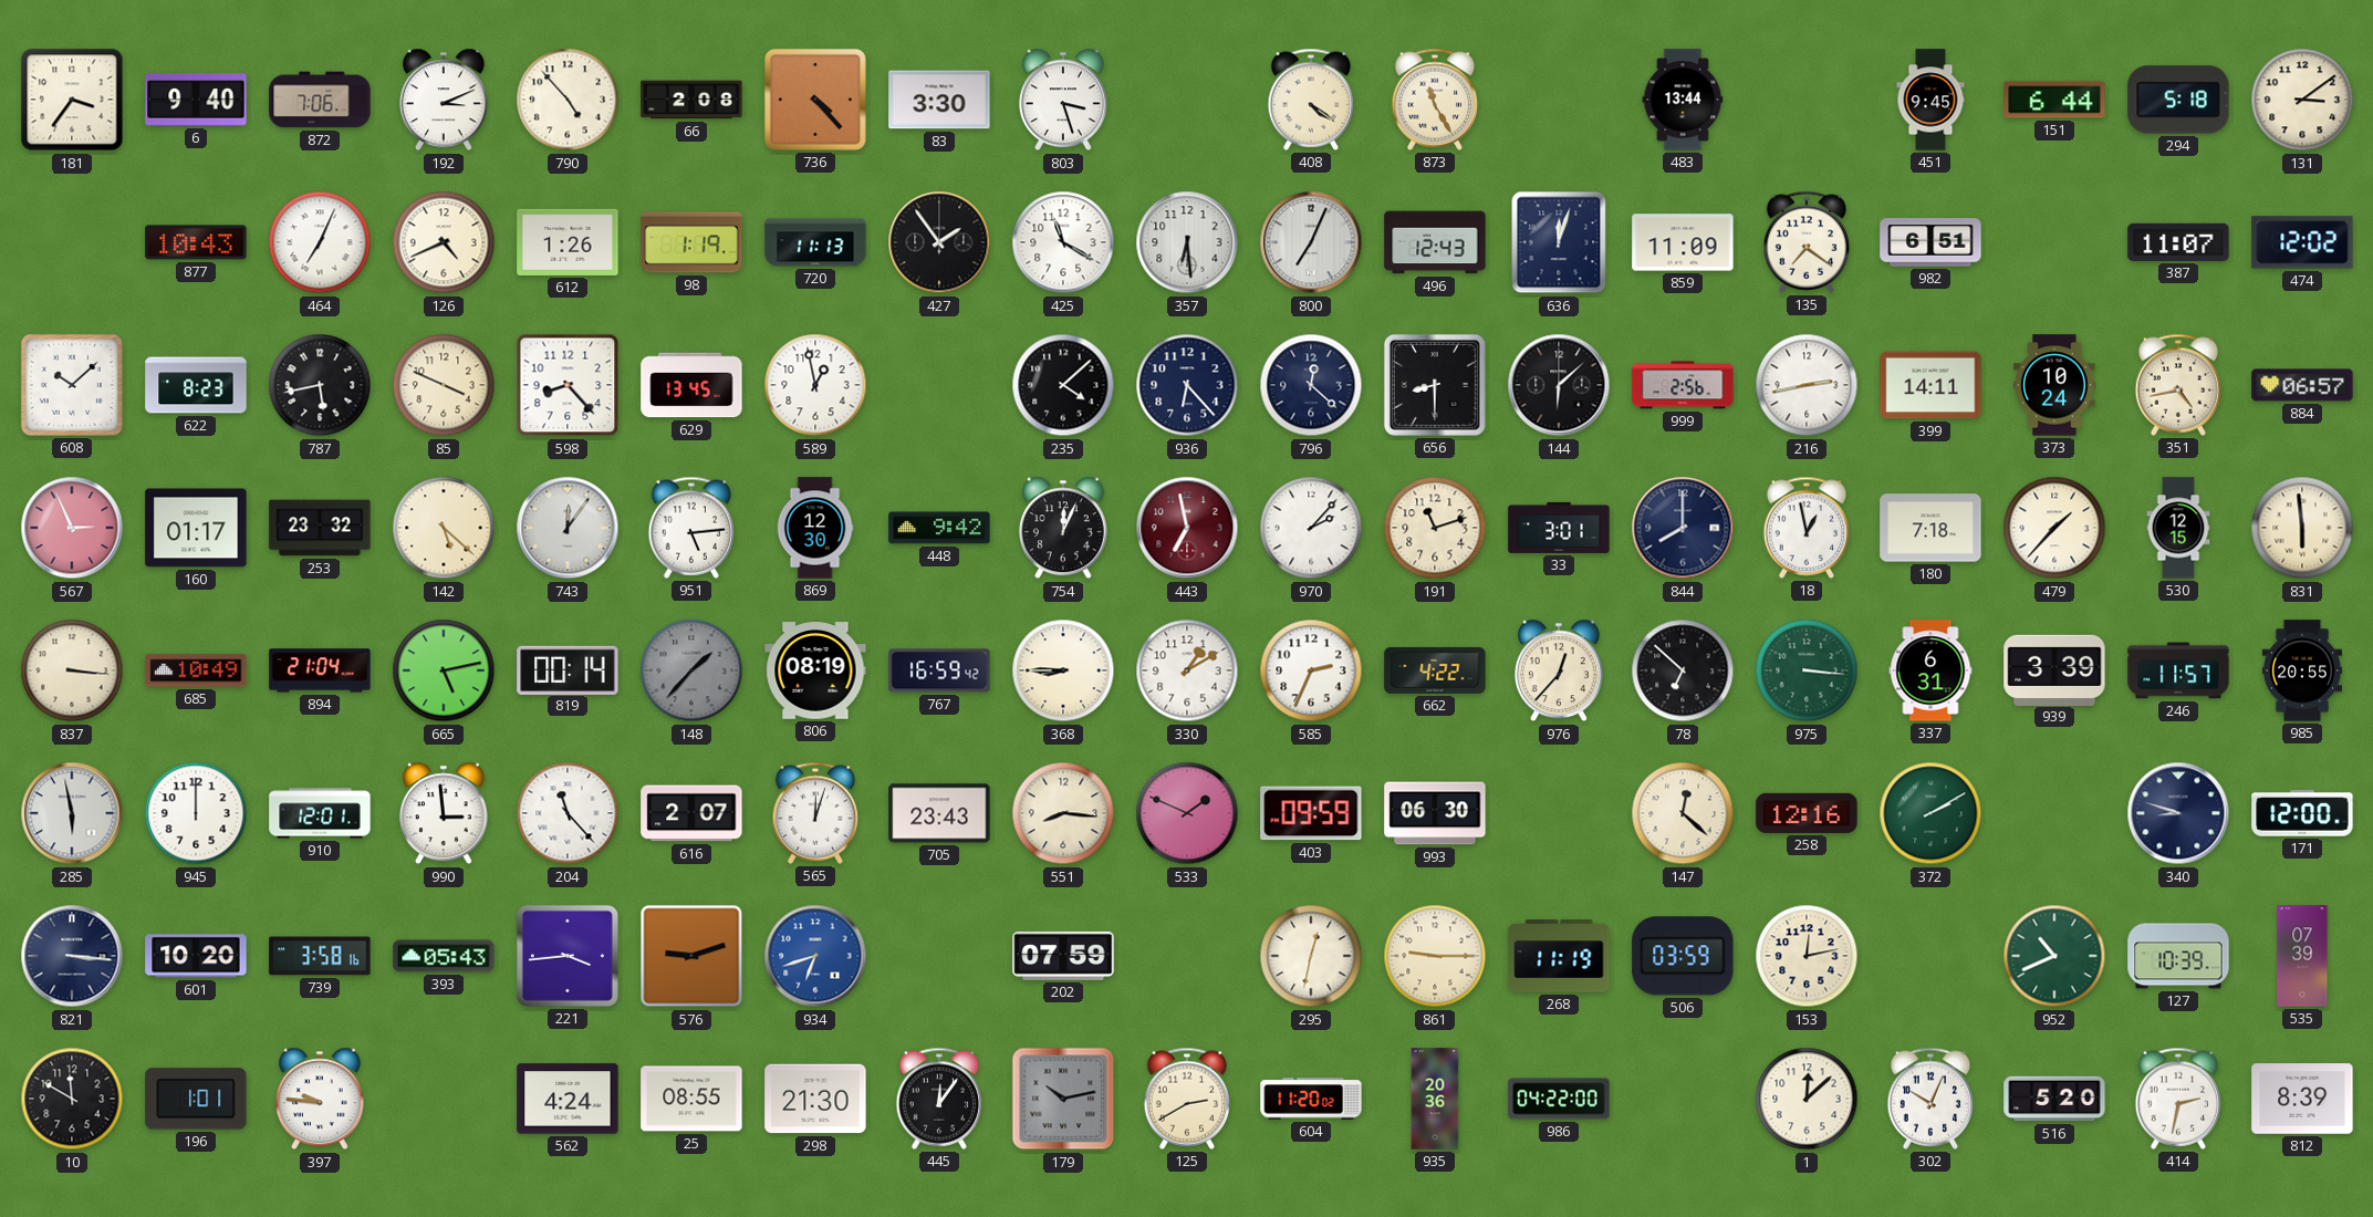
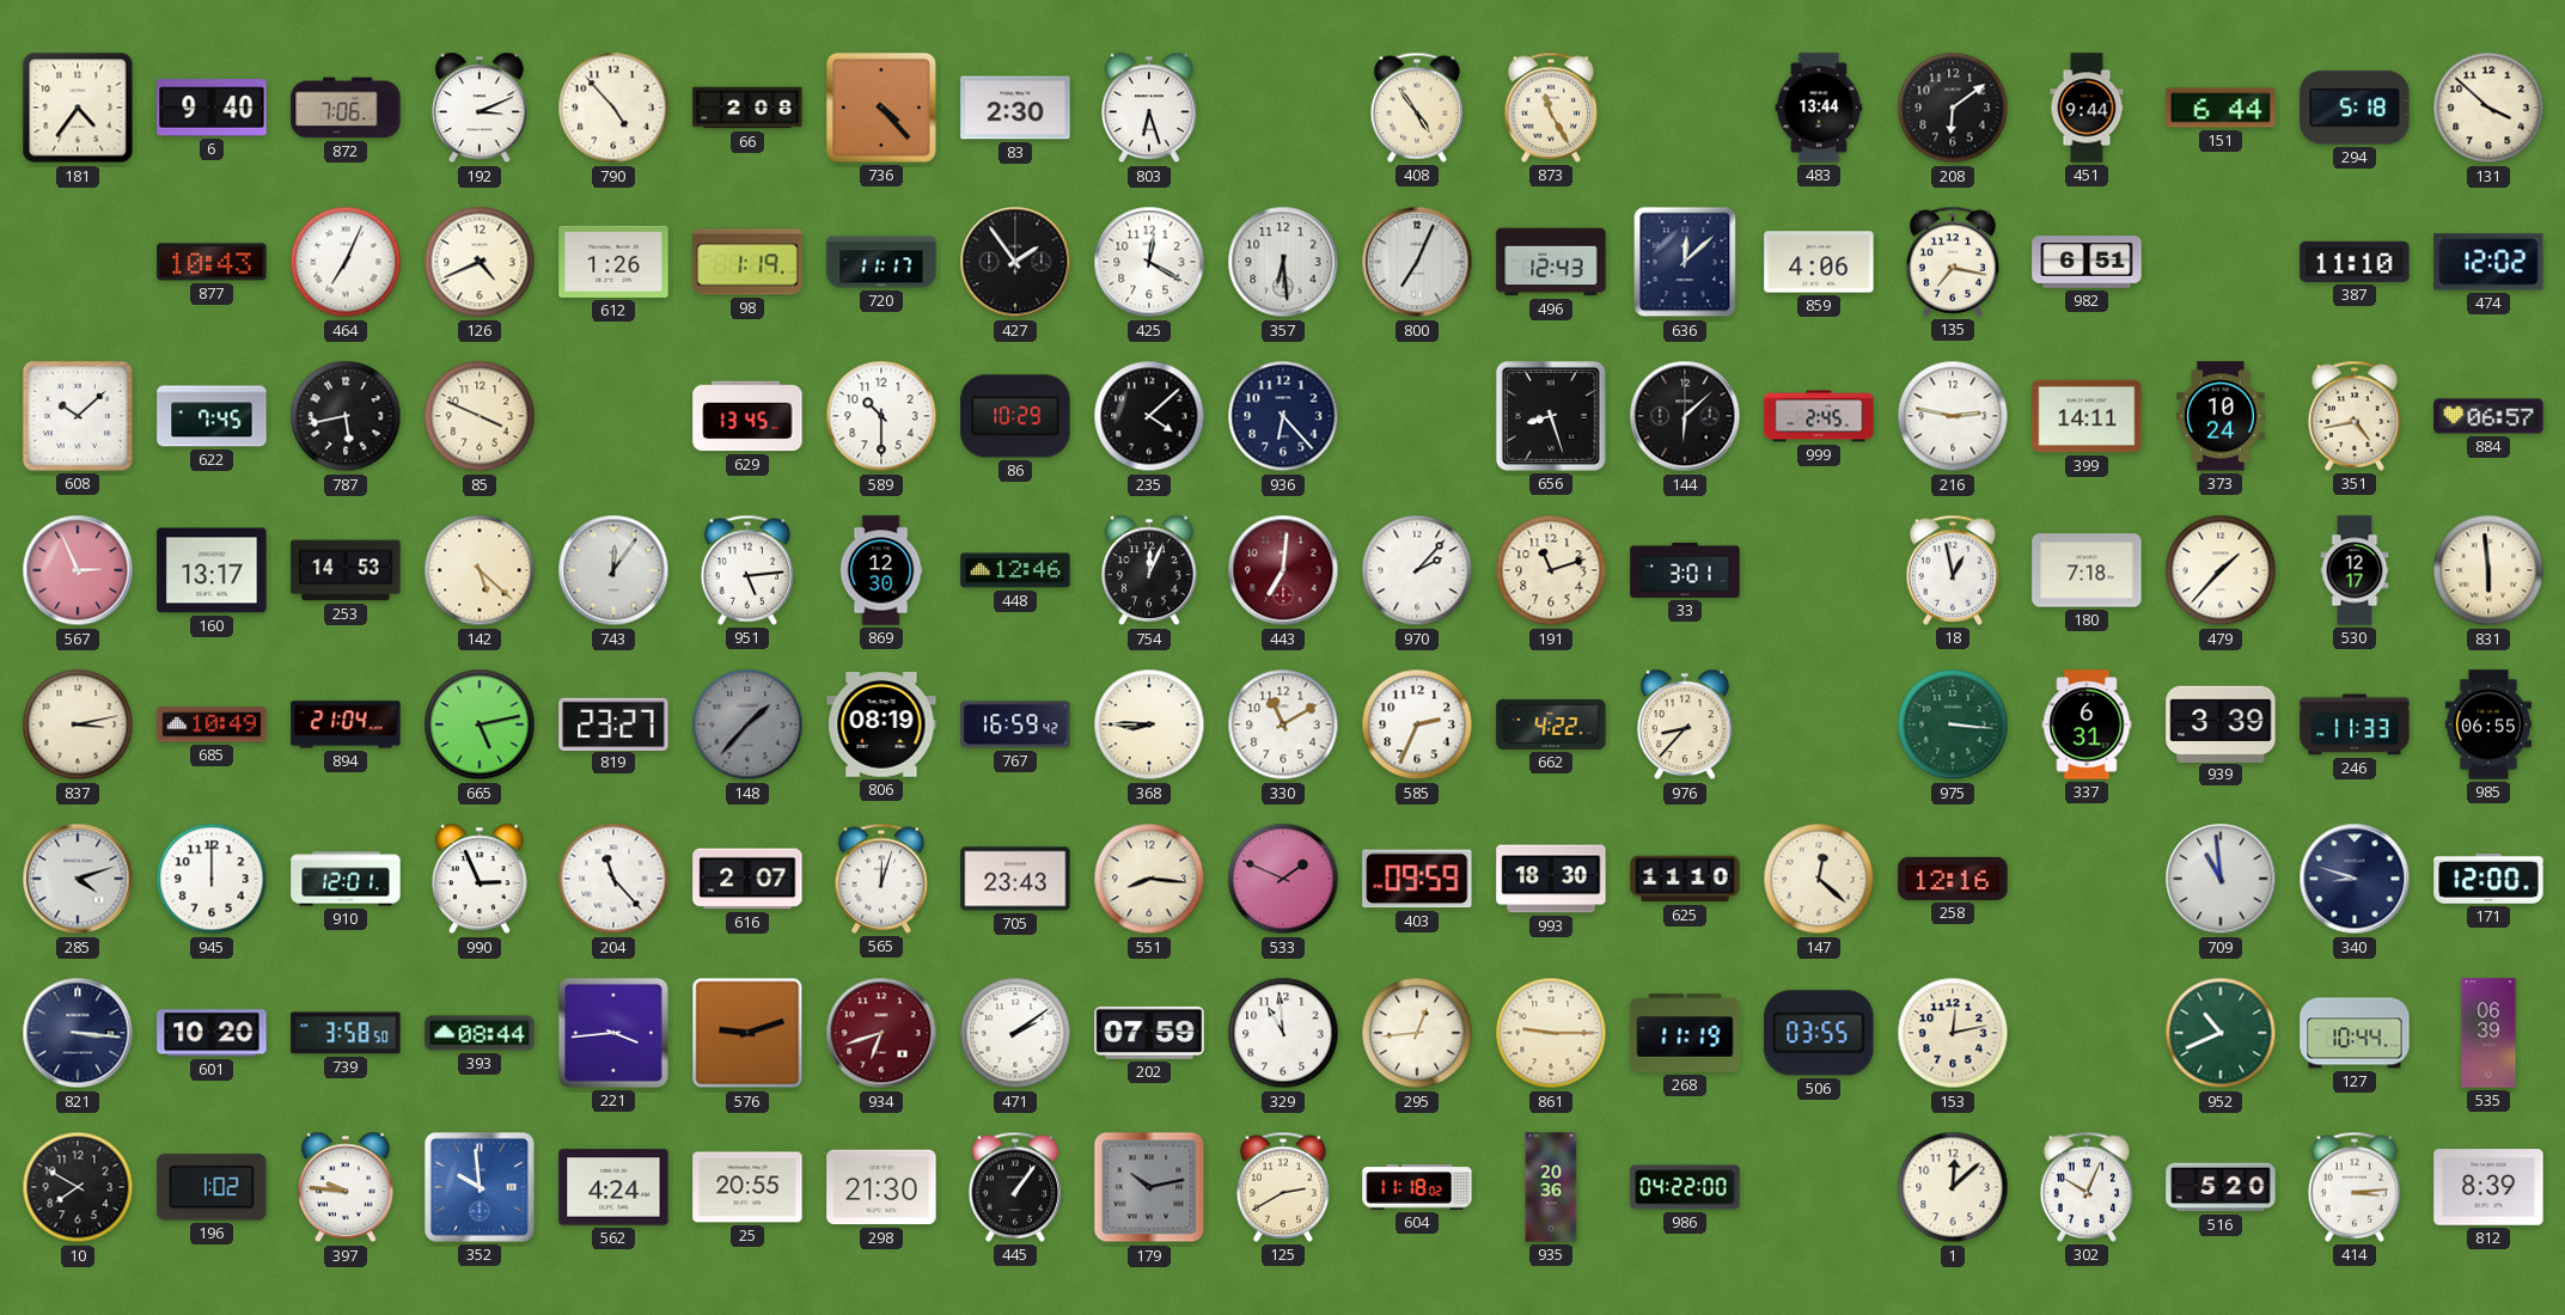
181: 3:36 -> 4:36 (78, 108)
83: 3:30 -> 2:30 (1015, 108)
803: 3:27 -> 6:27 (1149, 108)
408: 4:21 -> 4:54 (1417, 108)
208: none -> 6:09 (1953, 108)
451: 9:45 -> 9:44 (2087, 108)
131: 3:09 -> 3:52 (2488, 108)
720: 11:13 -> 11:17 (881, 262)
425: 11:20 -> 12:20 (1149, 262)
636: 12:03 -> 12:08 (1685, 262)
859: 11:09 -> 4:06 (1819, 262)
135: 7:21 -> 7:17 (1953, 262)
387: 11:07 -> 11:10 (2355, 262)
622: 8:23 -> 7:45 (212, 416)
598: 8:23 -> none (568, 385)
589: 12:58 -> 10:30 (881, 416)
86: none -> 10:29 (1015, 416)
796: 12:22 -> none (1311, 385)
656: 8:30 -> 8:27 (1551, 416)
999: 2:56 -> 2:45 (1819, 416)
216: 2:43 -> 2:47 (1953, 416)
160: 01:17 -> 13:17 (212, 570)
253: 23:32 -> 14:53 (346, 570)
448: 9:42 -> 12:46 (1015, 570)
443: 6:58 -> 7:01 (1283, 570)
844: 8:00 -> none (1683, 528)
530: 12:15 -> 12:17 (2355, 570)
837: 3:16 -> 3:13 (78, 724)
819: 00:14 -> 23:27 (613, 723)
330: 1:10 -> 11:10 (1283, 724)
976: 12:37 -> 8:37 (1685, 724)
78: 6:52 -> none (1683, 670)
246: 11:57 -> 11:33 (2355, 724)
985: 20:55 -> 06:55 (2487, 724)
285: 5:58 -> 4:12 (78, 879)
990: 2:59 -> 2:56 (480, 879)
993: 06:30 -> 18:30 (1551, 879)
625: none -> 11:10 (1685, 879)
372: 2:10 -> none (1930, 813)
709: none -> 10:59 (2221, 879)
739: 3:58:16 -> 3:58:50 (346, 1033)
393: 05:43 -> 08:44 (480, 1033)
934 dial: blue -> burgundy (881, 1033)
471: none -> 2:09 (1015, 1033)
329: none -> 10:59 (1283, 1033)
295: 12:32 -> 12:44 (1417, 1033)
506: 03:59 -> 03:55 (1819, 1033)
127: 10:39 -> 10:44 (2355, 1033)
535: 07:39 -> 06:39 (2488, 1033)
10: 11:50 -> 7:50 (78, 1187)
196: 1:01 -> 1:02 (212, 1187)
352: none -> 9:59 (480, 1187)
25: 08:55 -> 20:55 (747, 1187)
445: 12:06 -> 1:06 (1015, 1187)
604: 11:20 -> 11:18 (1417, 1187)
414: 2:32 -> 3:14 (2355, 1187)
